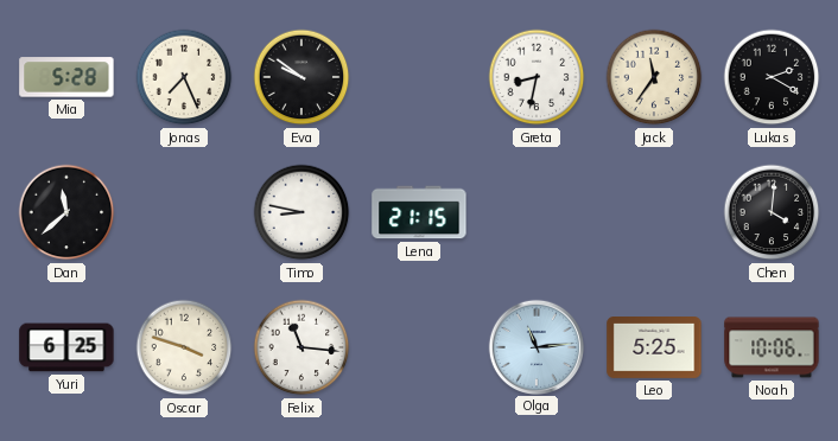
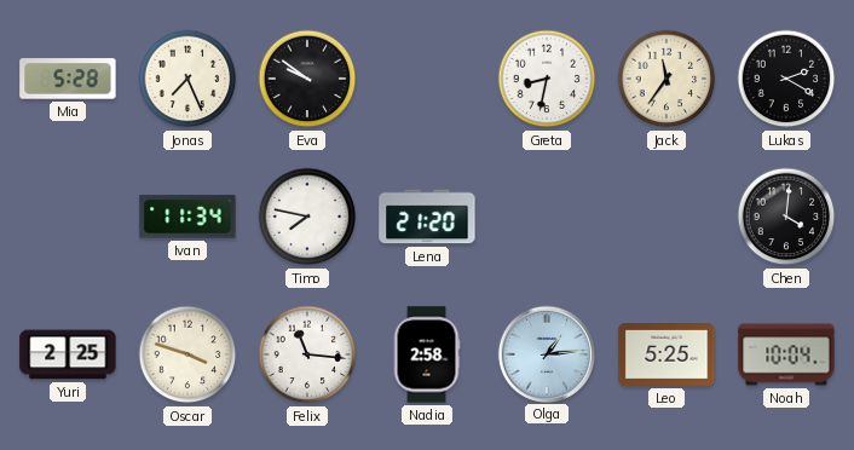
Dan: 11:38 -> none (66, 212)
Ivan: none -> 11:34 (187, 217)
Timo: 8:47 -> 7:47 (307, 217)
Lena: 21:15 -> 21:20 (427, 217)
Yuri: 6:25 -> 2:25 (68, 354)
Nadia: none -> 2:58 (427, 354)
Olga: 11:14 -> 1:14 (546, 353)
Noah: 10:06 -> 10:04 (786, 354)
